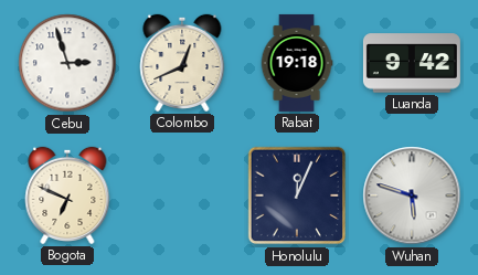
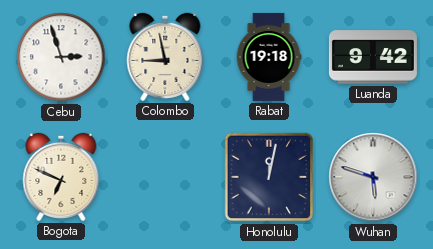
Colombo: 12:41 -> 8:58 (165, 57)
Honolulu: 12:04 -> 12:02 (269, 177)
